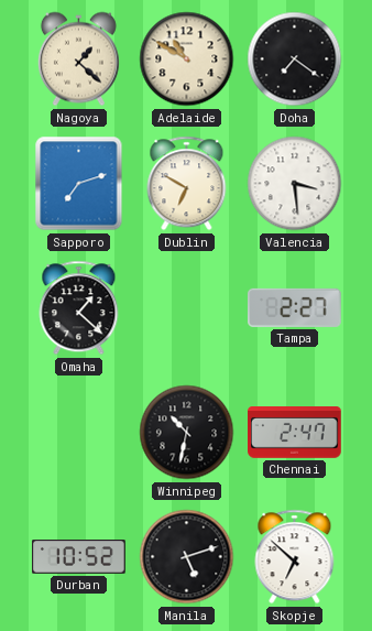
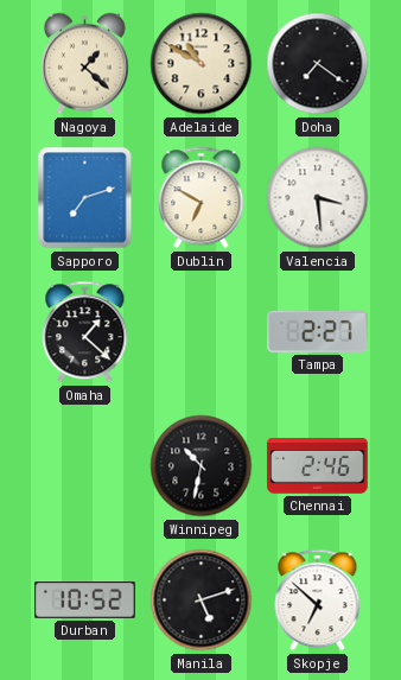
Chennai: 2:47 -> 2:46 (318, 466)
